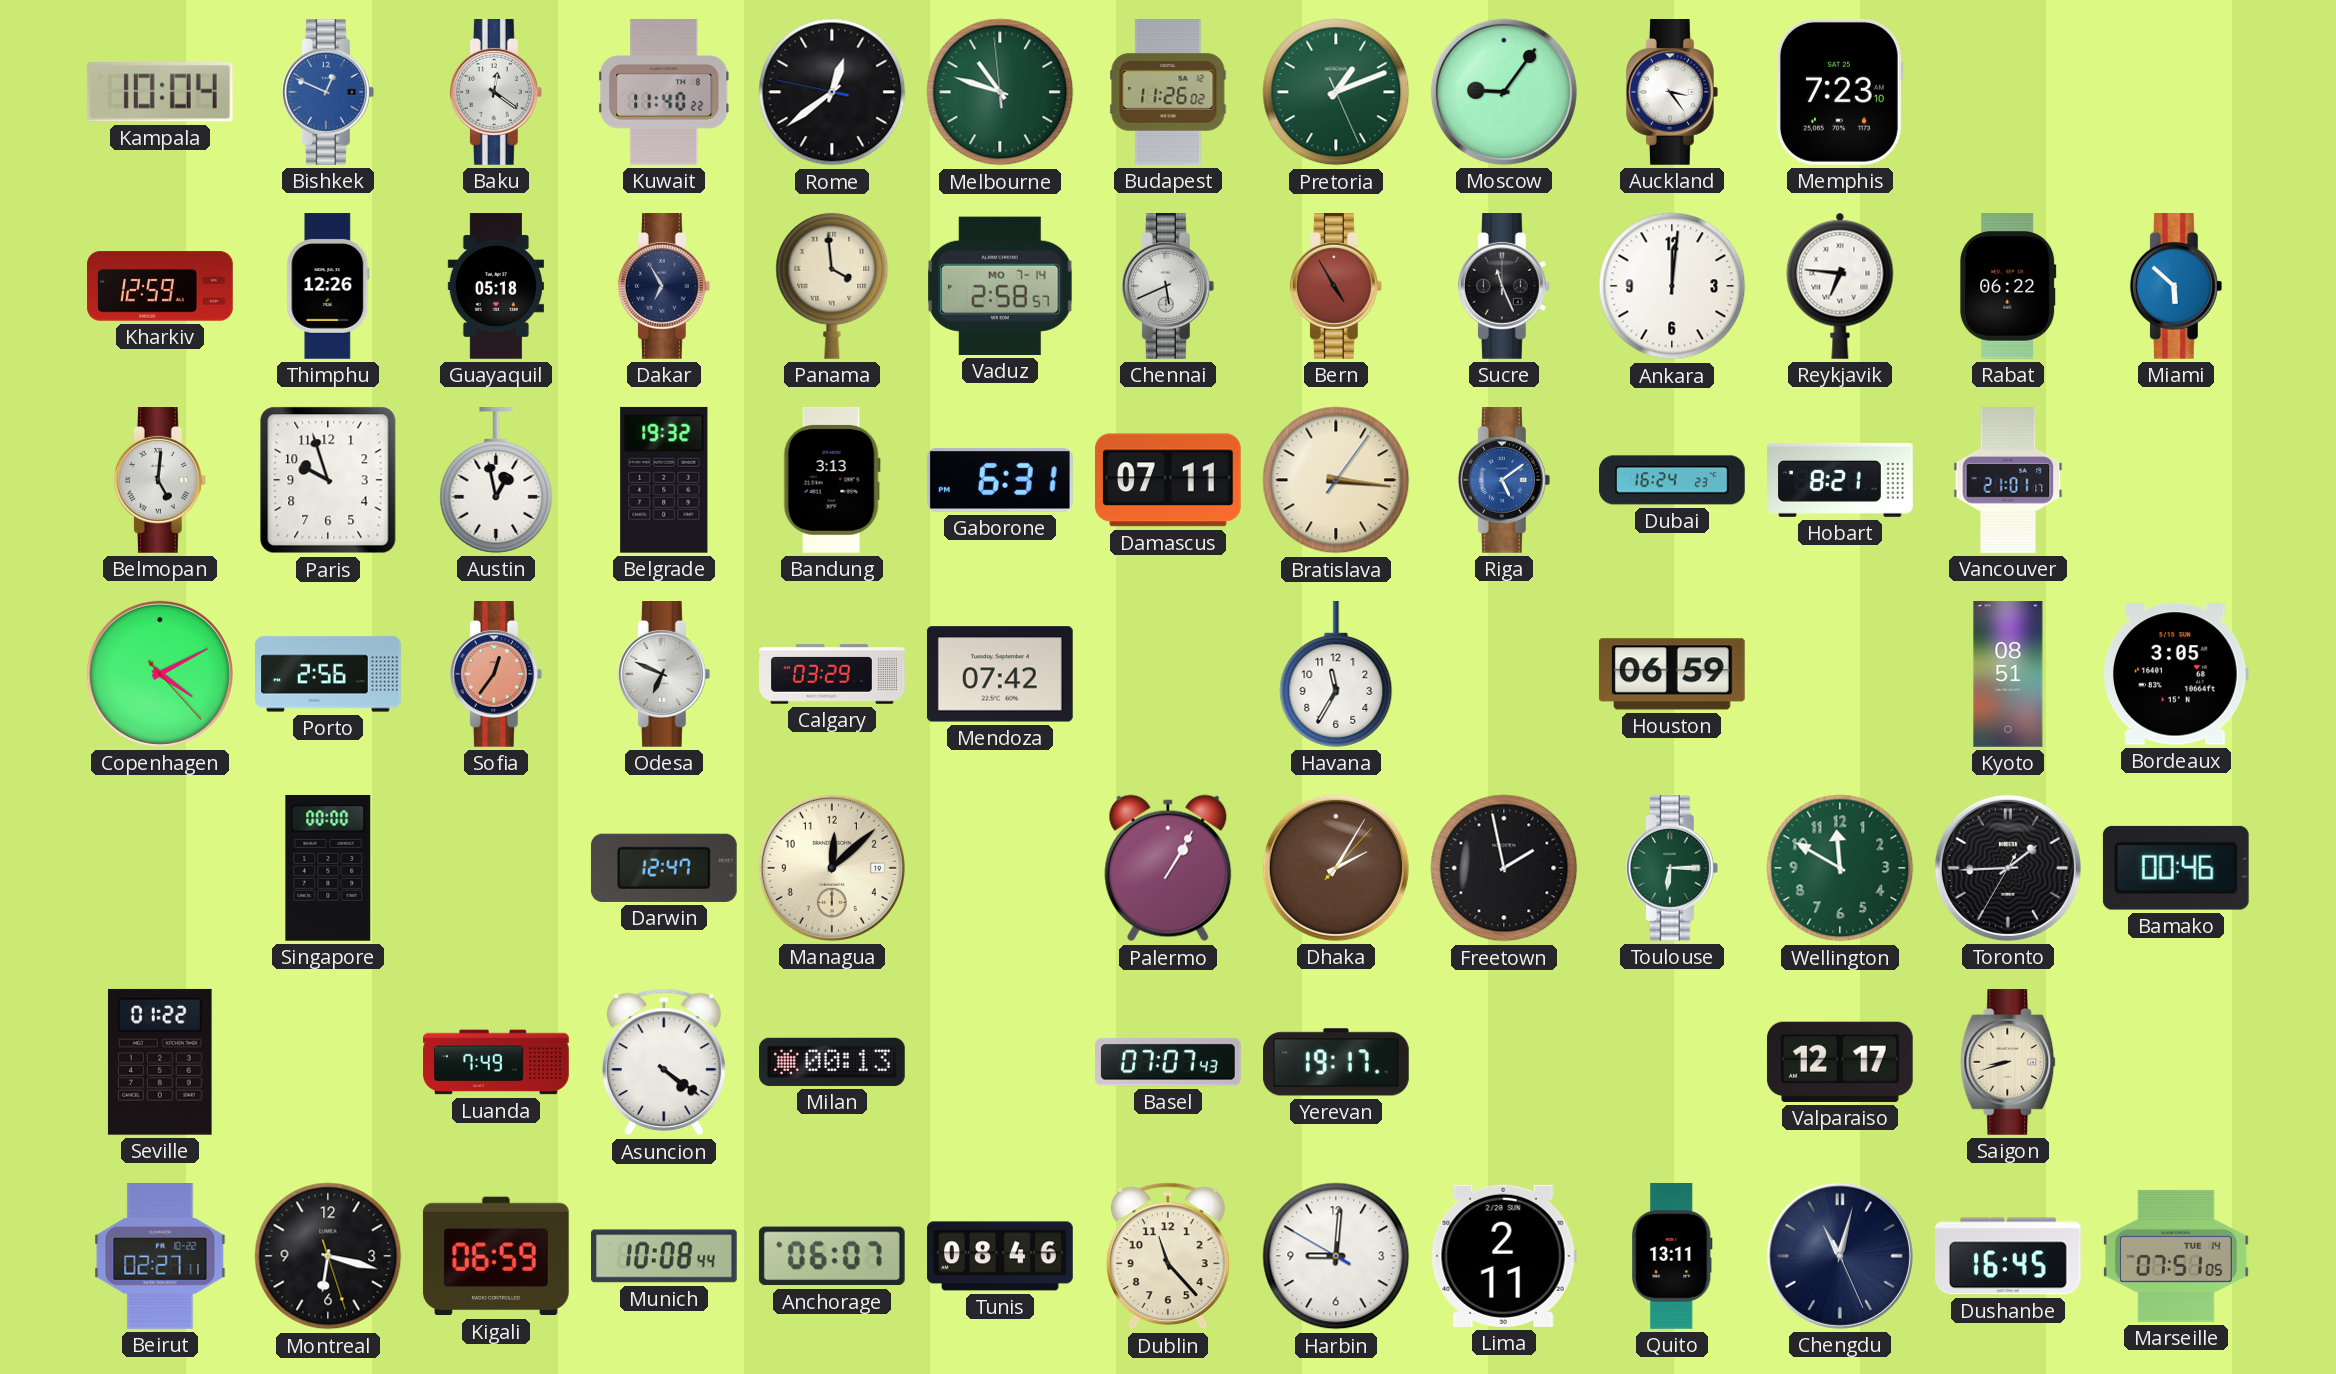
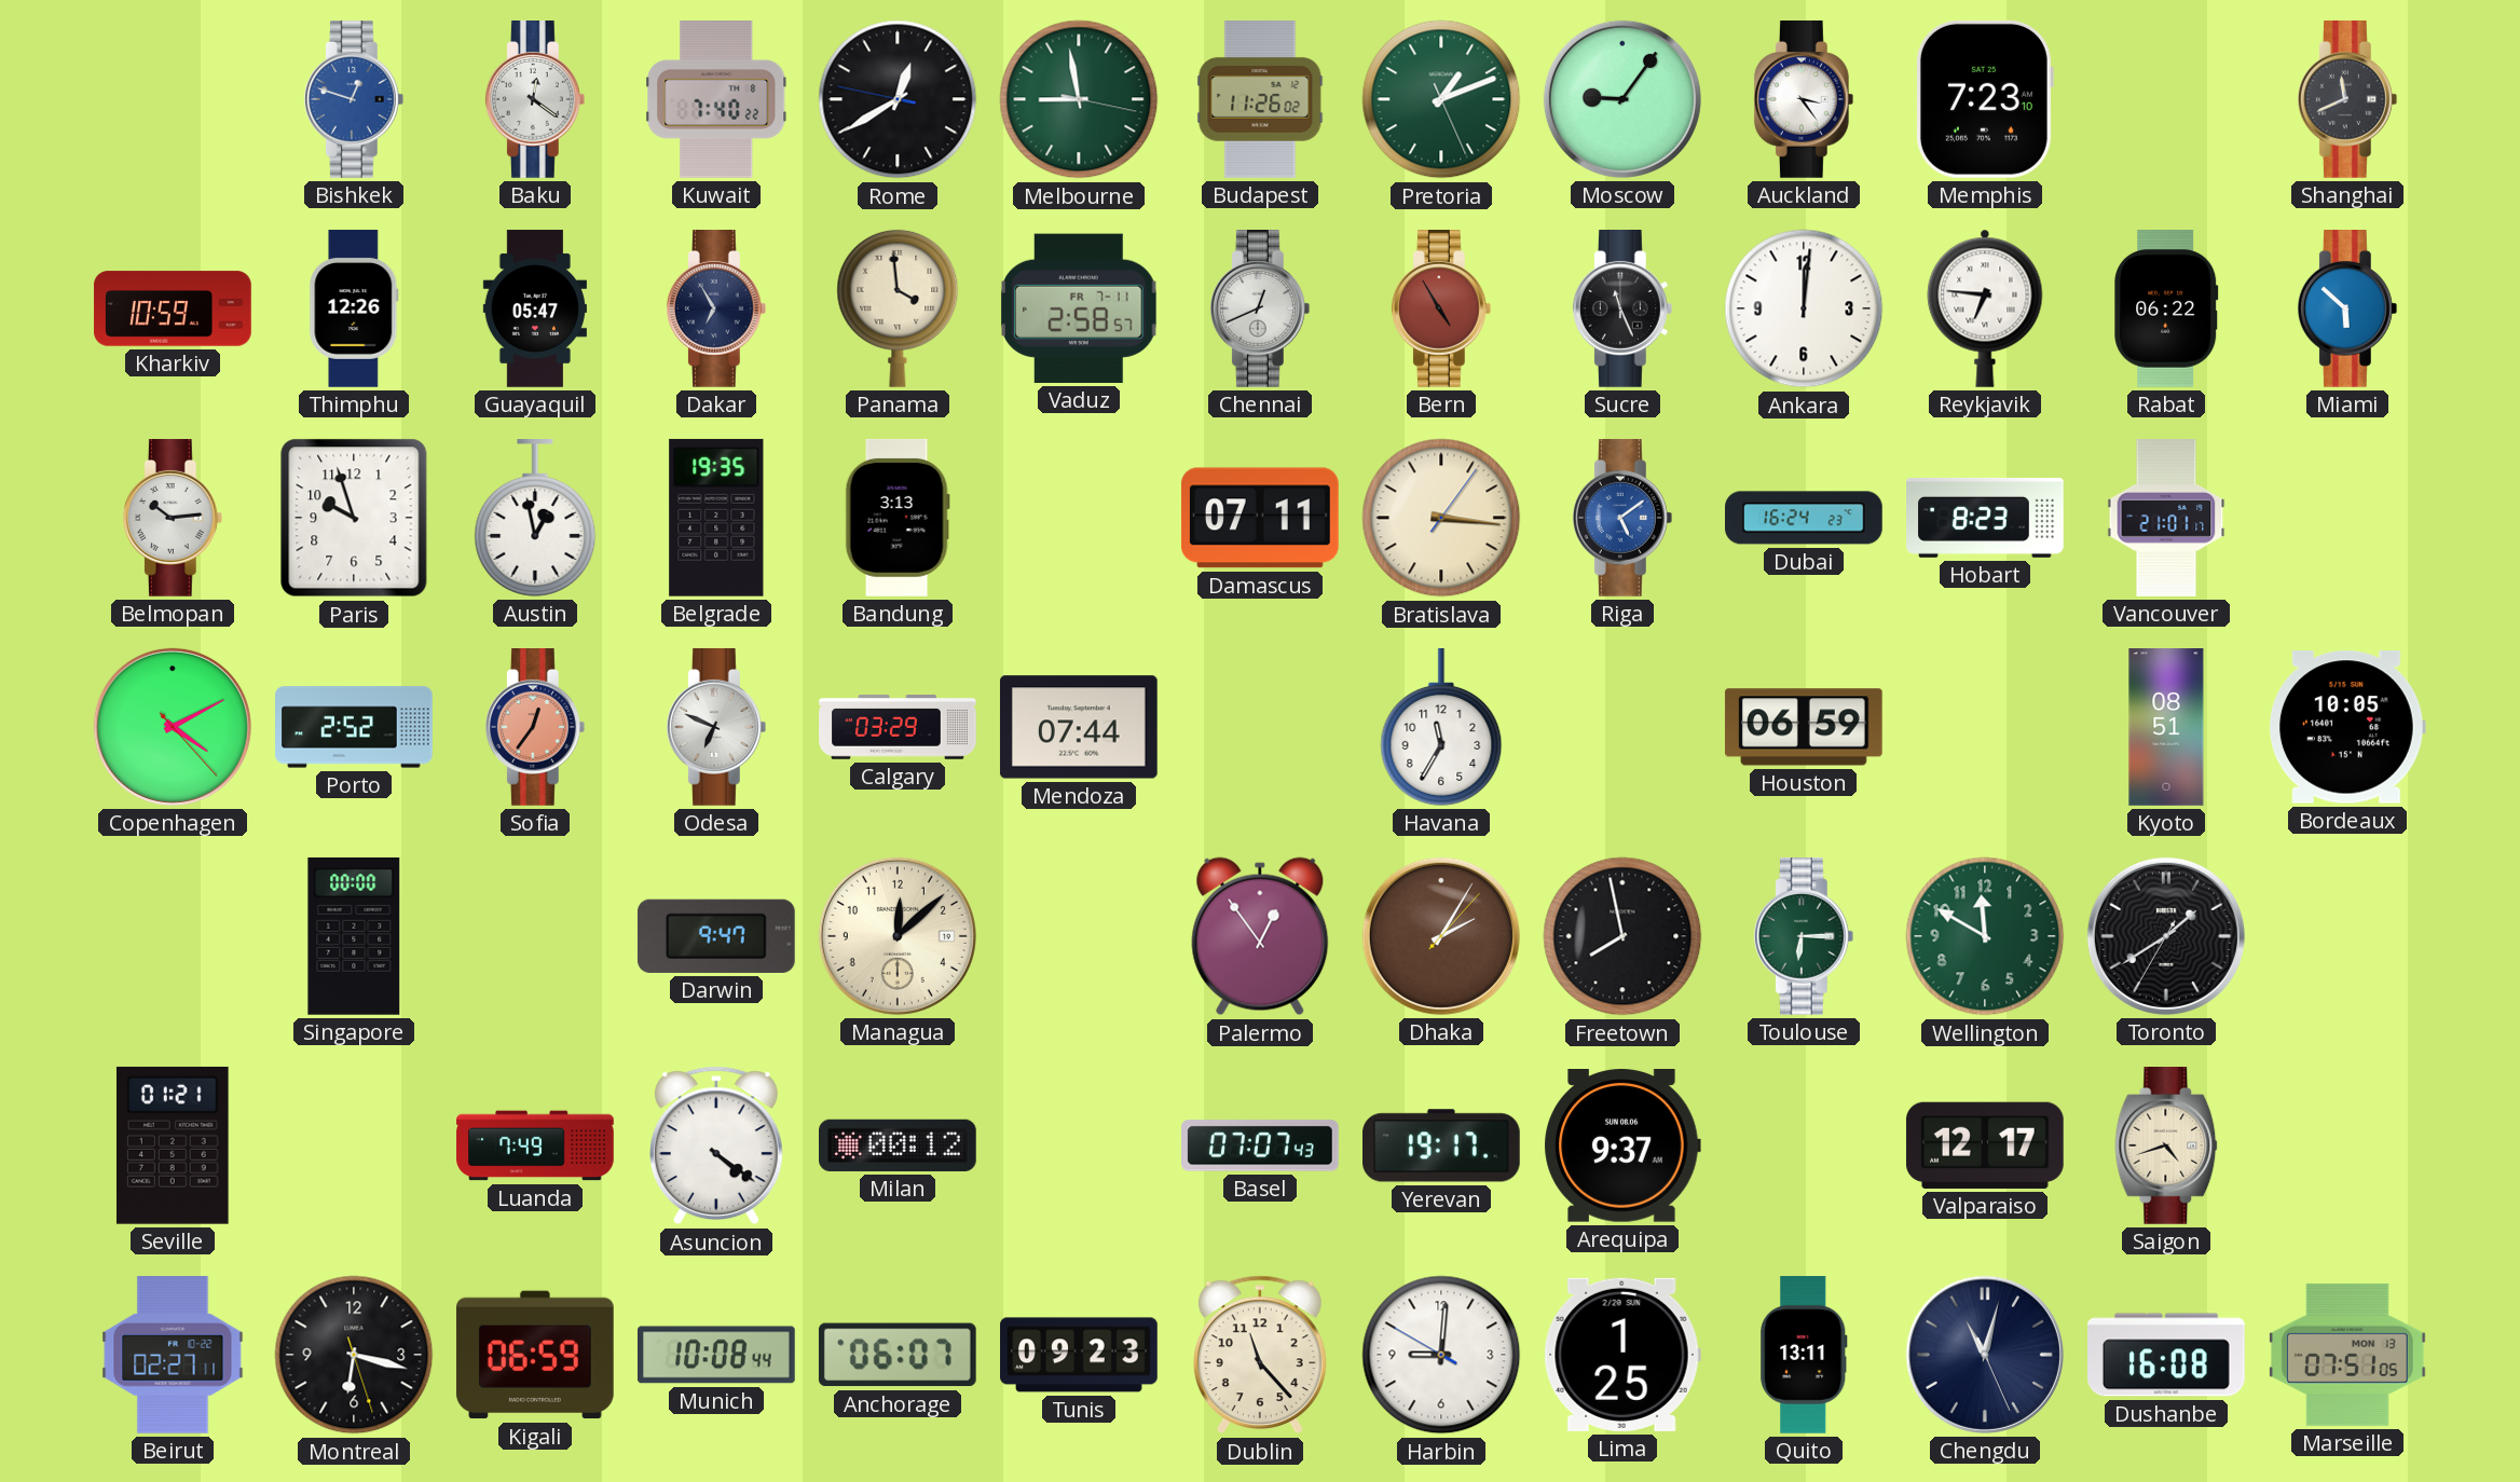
Kampala: 10:04 -> none (160, 92)
Bishkek: 12:49 -> 12:48 (354, 100)
Kuwait: 11:40 -> 7:40 (716, 100)
Rome: 12:38 -> 12:39 (898, 99)
Melbourne: 10:47 -> 8:58 (1079, 99)
Shanghai: none -> 11:41 (2347, 100)
Kharkiv: 12:59 -> 10:59 (173, 308)
Guayaquil: 05:18 -> 05:47 (535, 308)
Vaduz date: MO 7-14 -> FR 7-11 (1080, 308)
Chennai: 5:41 -> 12:41 (1260, 310)
Belmopan: 5:01 -> 10:14 (173, 519)
Belgrade: 19:32 -> 19:35 (716, 518)
Gaborone: 6:31 -> none (1000, 481)
Hobart: 8:21 -> 8:23 (1985, 518)
Porto: 2:56 -> 2:52 (355, 727)
Mendoza: 07:42 -> 07:44 (1079, 727)
Bordeaux: 3:05 -> 10:05 (2347, 727)
Darwin: 12:47 -> 9:47 (716, 936)
Palermo: 1:05 -> 12:54 (1260, 936)
Freetown: 1:58 -> 7:58 (1622, 936)
Toronto: 1:44 -> 1:39 (2166, 936)
Bamako: 00:46 -> none (2176, 868)
Seville: 01:22 -> 01:21 (173, 1145)
Milan: 00:13 -> 00:12 (899, 1145)
Arequipa: none -> 9:37 (1622, 1147)
Saigon: 8:42 -> 4:42 (2166, 1147)
Tunis: 08:46 -> 09:23 (1079, 1355)
Lima: 2:11 -> 1:25 (1622, 1355)
Dushanbe: 16:45 -> 16:08 (2167, 1355)
Marseille date: TUE 14 -> MON 13 (2348, 1355)
